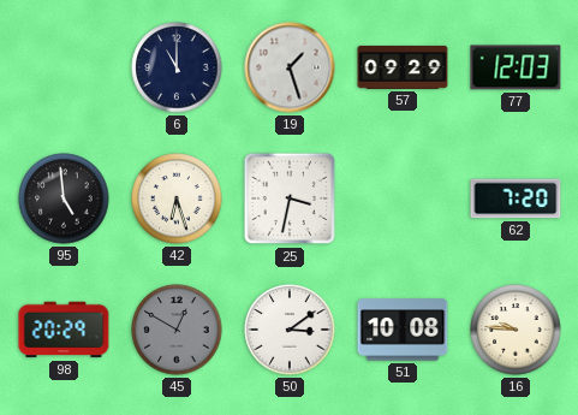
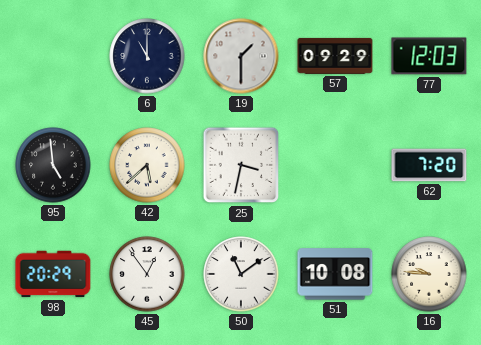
19: 1:27 -> 1:30 (241, 56)
42: 6:27 -> 5:38 (147, 165)
45: 12:50 -> 12:54 (147, 274)
45 dial: grey -> white (147, 274)
50: 3:09 -> 11:09 (241, 274)
